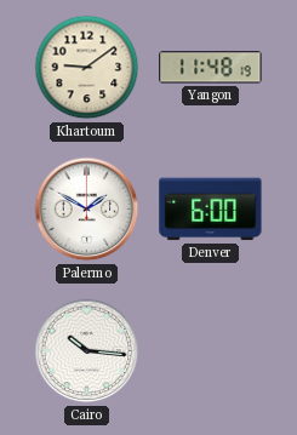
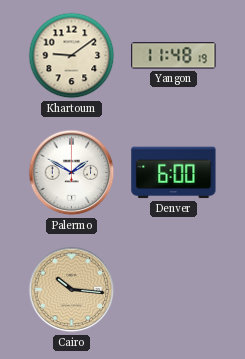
Cairo dial: white -> champagne (72, 290)
